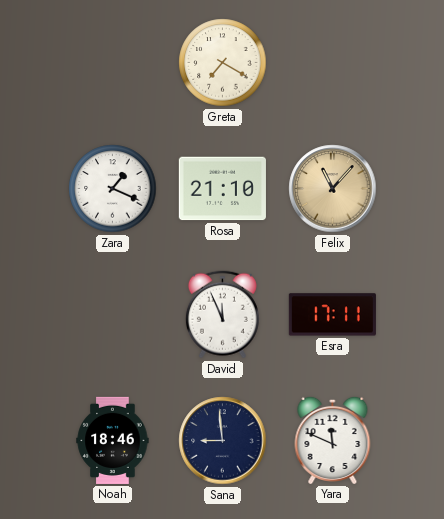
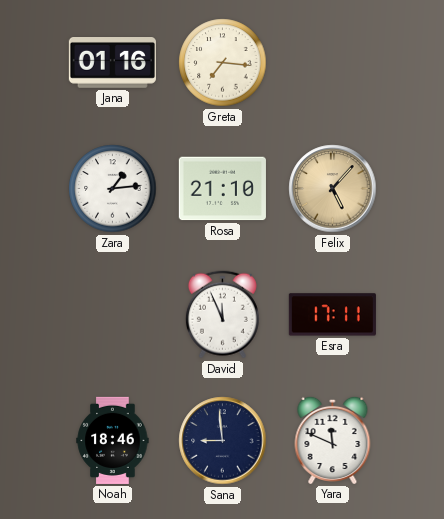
Jana: none -> 01:16 (112, 63)
Greta: 7:20 -> 7:16 (223, 63)
Zara: 1:19 -> 1:14 (113, 189)
Felix: 11:07 -> 5:07 (333, 189)
